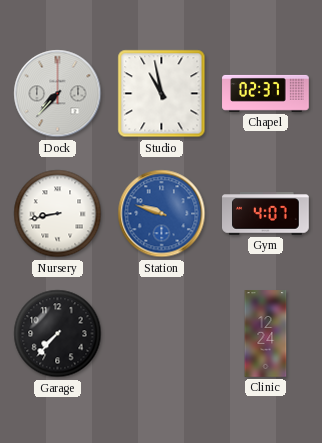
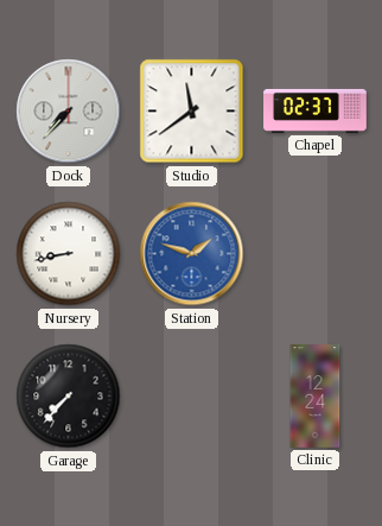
Studio: 10:58 -> 11:39 (192, 112)
Station: 9:48 -> 1:48 (192, 254)
Gym: 4:07 -> none (266, 214)
